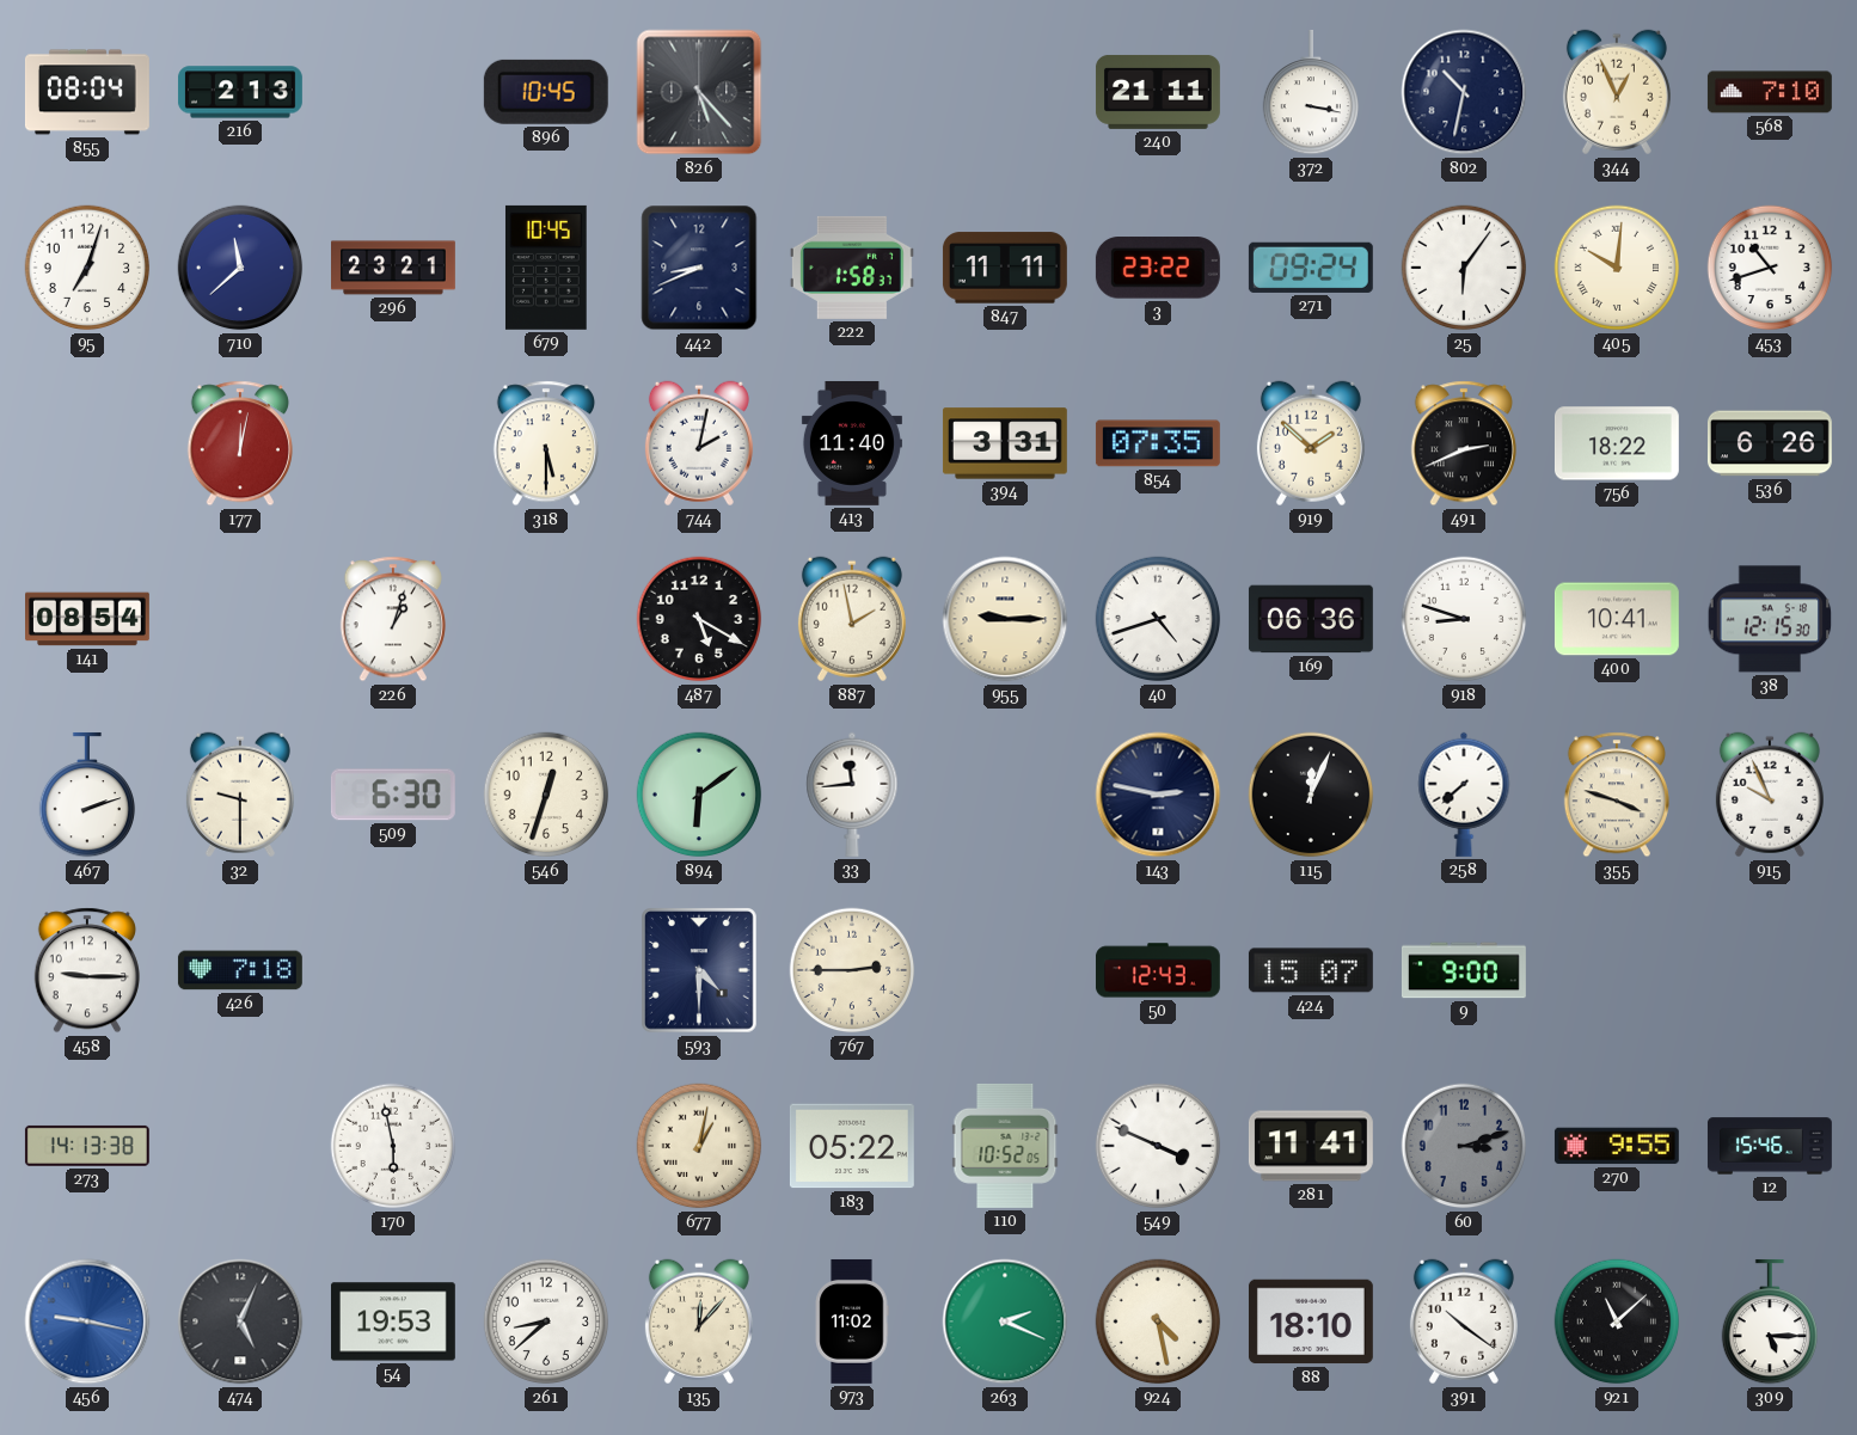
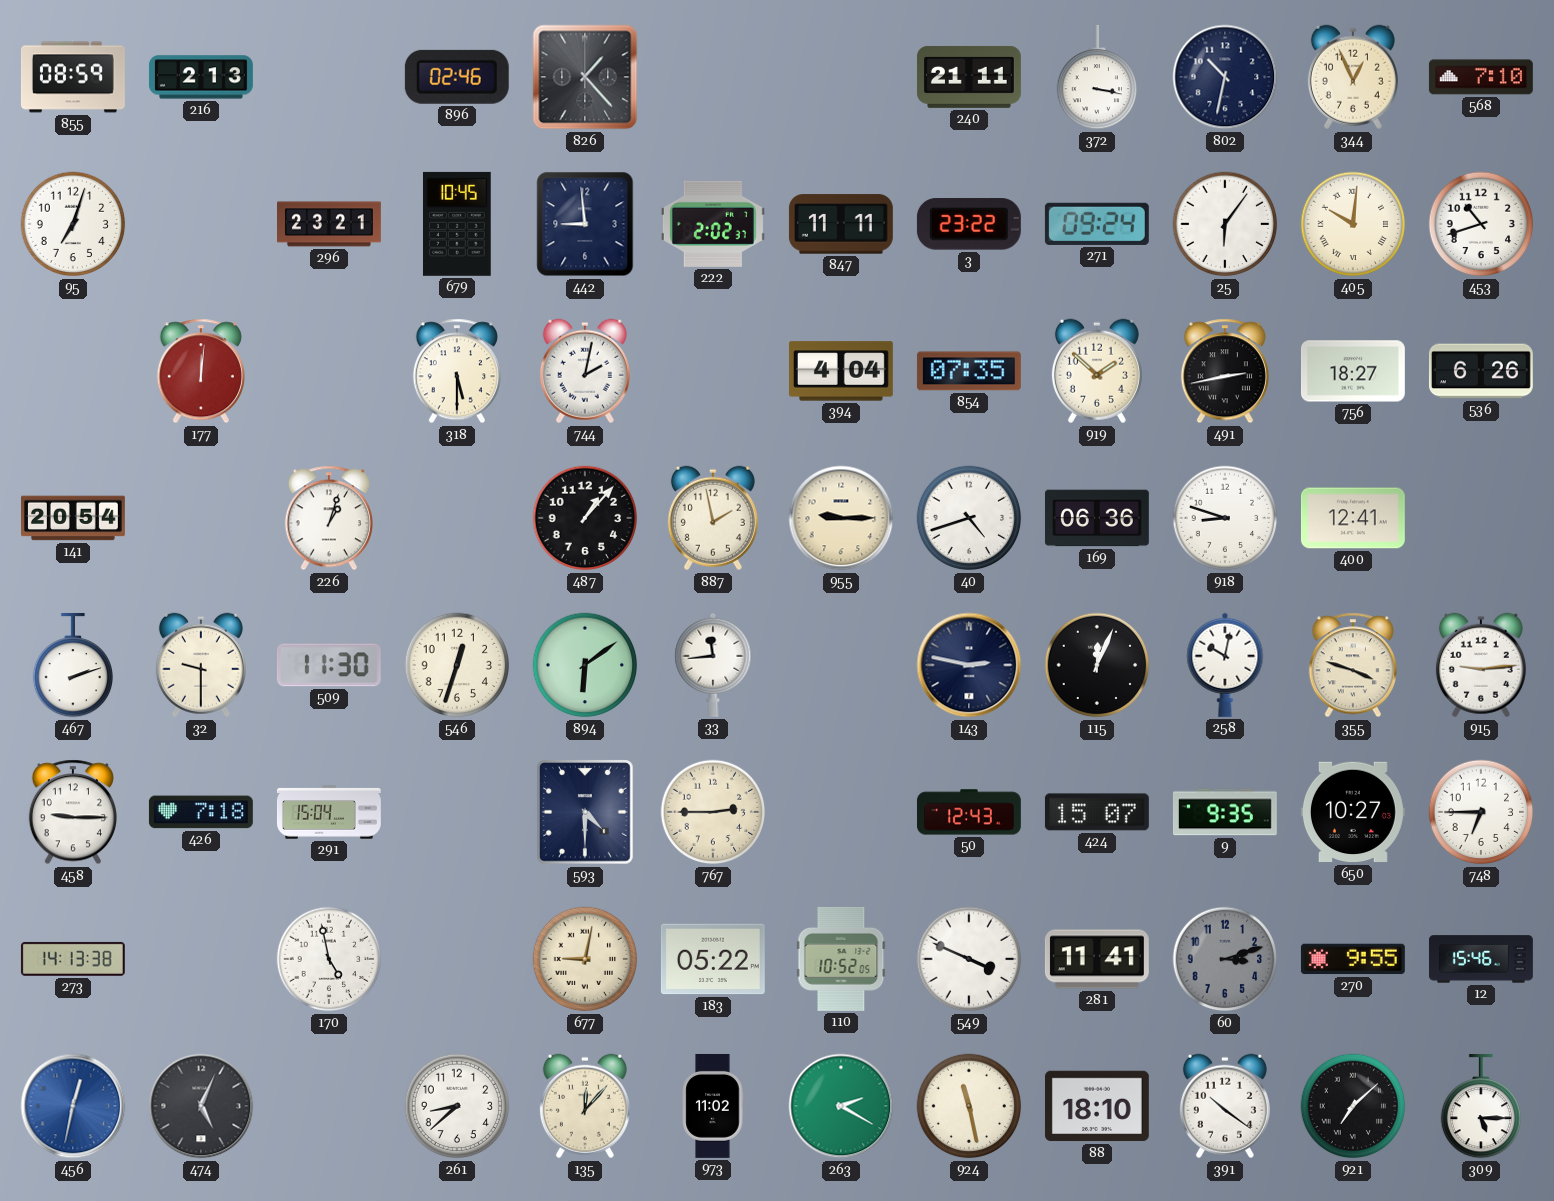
855: 08:04 -> 08:59 (73, 77)
896: 10:45 -> 02:46 (457, 77)
826: 5:23 -> 1:23 (585, 77)
710: 11:38 -> none (240, 268)
442: 8:41 -> 8:59 (585, 224)
222: 1:58 -> 2:02 (713, 224)
177: 12:02 -> 12:01 (201, 371)
413: 11:40 -> none (852, 443)
394: 3:31 -> 4:04 (841, 371)
491: 2:41 -> 2:43 (1225, 371)
756: 18:22 -> 18:27 (1353, 371)
141: 08:54 -> 20:54 (74, 518)
487: 5:20 -> 1:07 (585, 518)
400: 10:41 -> 12:41 (1353, 518)
38: 12:15 -> none (1770, 619)
509: 6:30 -> 11:30 (329, 665)
258: 7:38 -> 10:02 (1225, 665)
915: 9:56 -> 9:14 (1481, 665)
291: none -> 15:04 (329, 812)
9: 9:00 -> 9:35 (1225, 812)
650: none -> 10:27 (1353, 812)
748: none -> 6:45 (1481, 812)
170: 5:58 -> 4:58 (329, 959)
677: 1:02 -> 9:02 (585, 959)
456: 9:17 -> 12:32 (73, 1106)
54: 19:53 -> none (393, 1321)
263: 2:19 -> 2:20 (841, 1106)
924: 4:28 -> 11:28 (969, 1106)
921: 11:08 -> 7:08 (1353, 1106)
